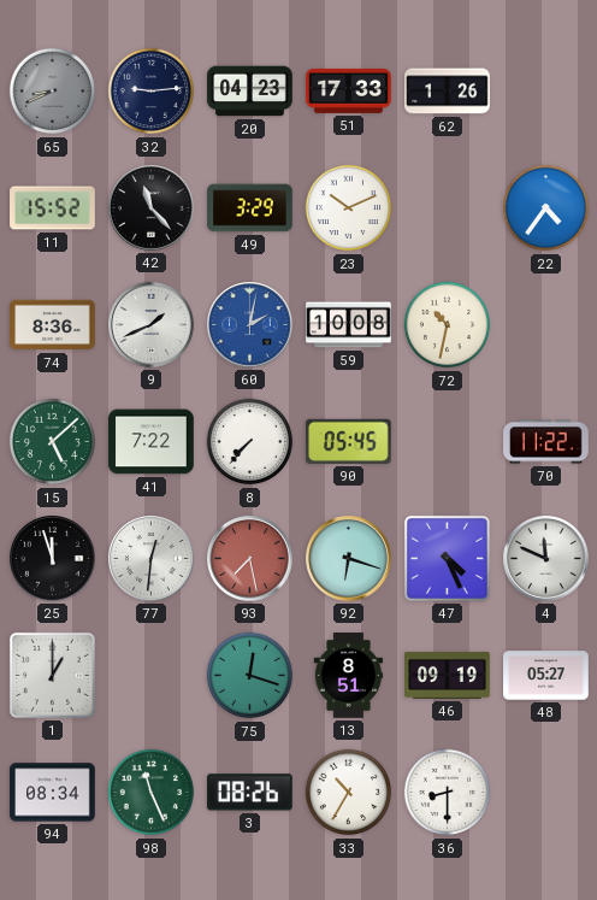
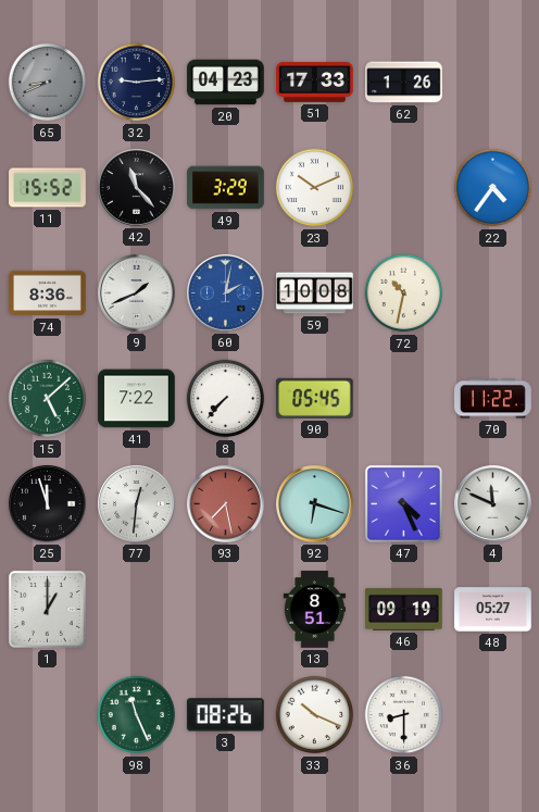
75: 12:18 -> none (250, 676)
94: 08:34 -> none (53, 793)
33: 10:35 -> 10:19 (315, 715)
